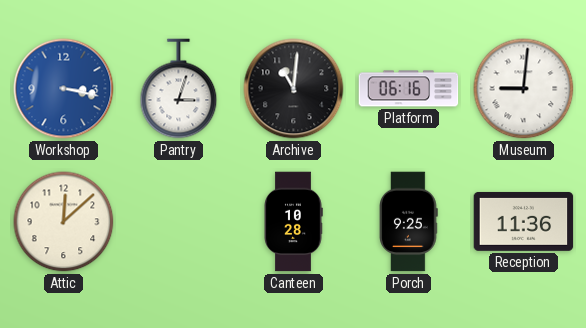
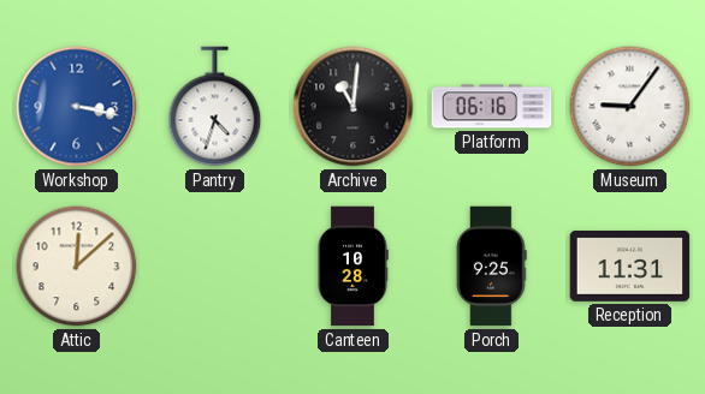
Pantry: 3:03 -> 4:33 (215, 107)
Museum: 9:01 -> 9:06 (630, 107)
Reception: 11:36 -> 11:31 (630, 265)
